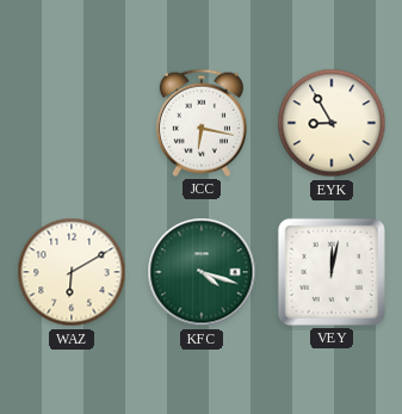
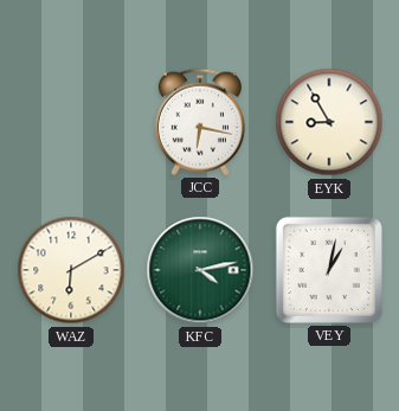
KFC: 4:18 -> 4:13 (200, 270)
VEY: 12:02 -> 1:02 (329, 270)
